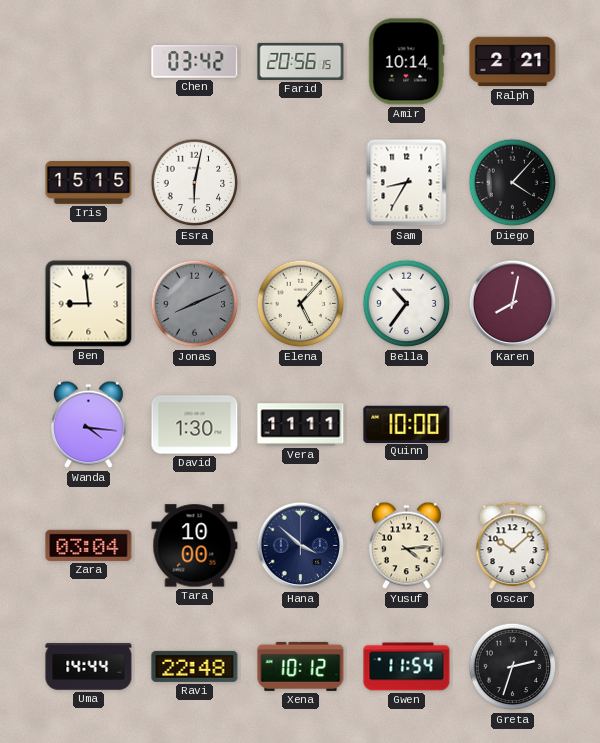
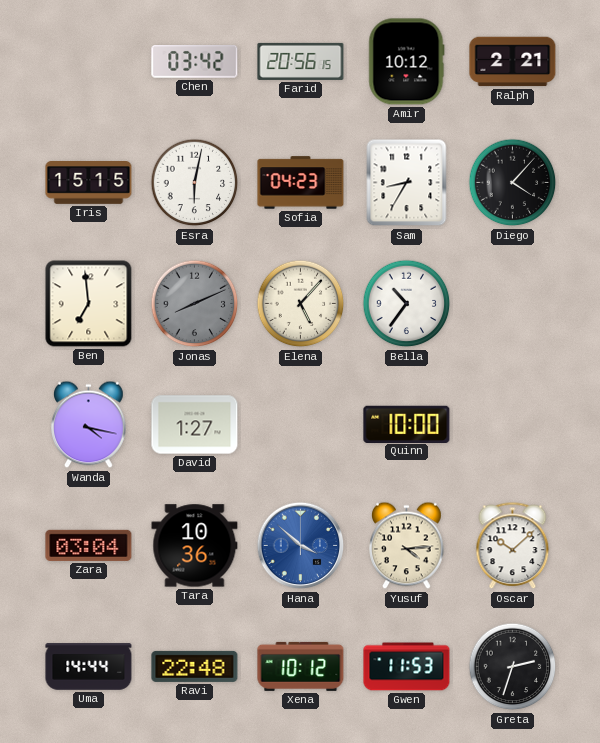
Amir: 10:14 -> 10:12 (407, 62)
Sofia: none -> 04:23 (301, 183)
Ben: 8:59 -> 6:59 (89, 304)
Karen: 8:02 -> none (513, 304)
Wanda: 4:16 -> 4:17 (89, 425)
David: 1:30 -> 1:27 (195, 425)
Vera: 11:11 -> none (301, 425)
Tara: 10:00 -> 10:36 (195, 546)
Hana dial: navy -> blue (301, 546)
Gwen: 11:54 -> 11:53 (407, 667)
